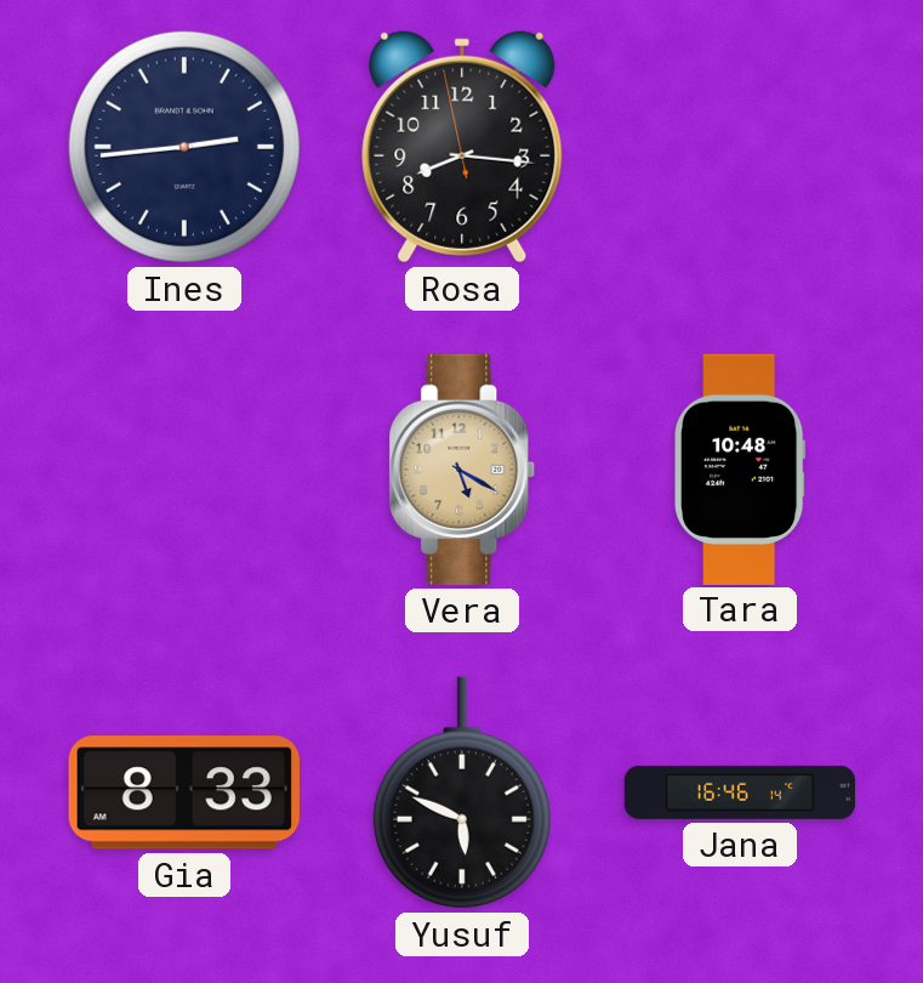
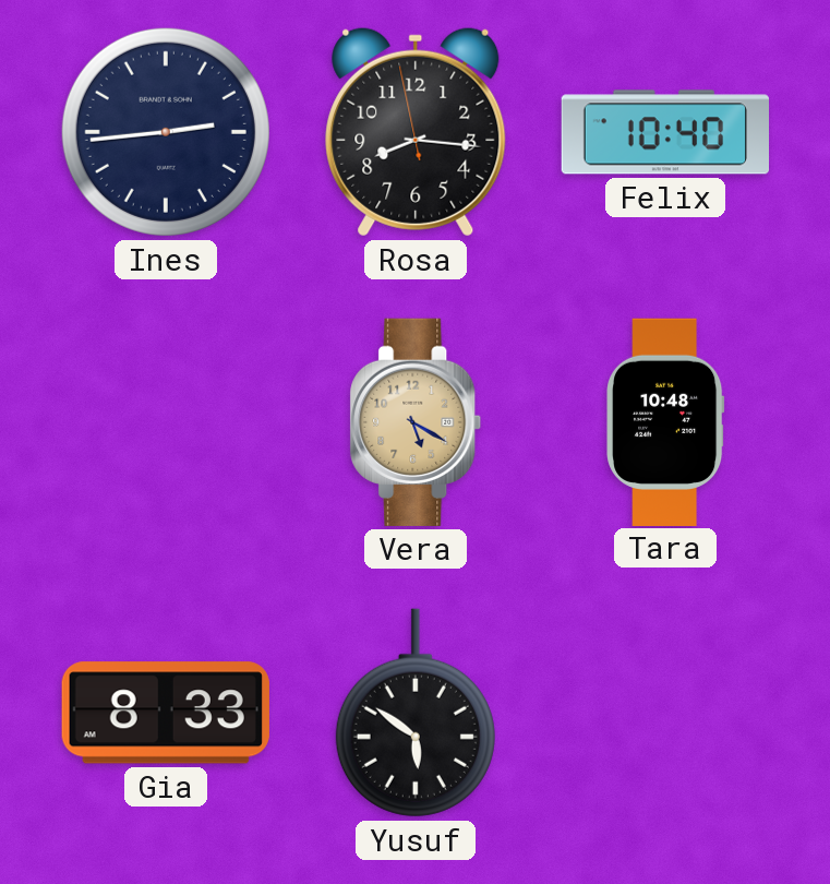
Felix: none -> 10:40 (664, 132)
Yusuf: 5:49 -> 5:51 (416, 713)
Jana: 16:46 -> none (740, 792)
